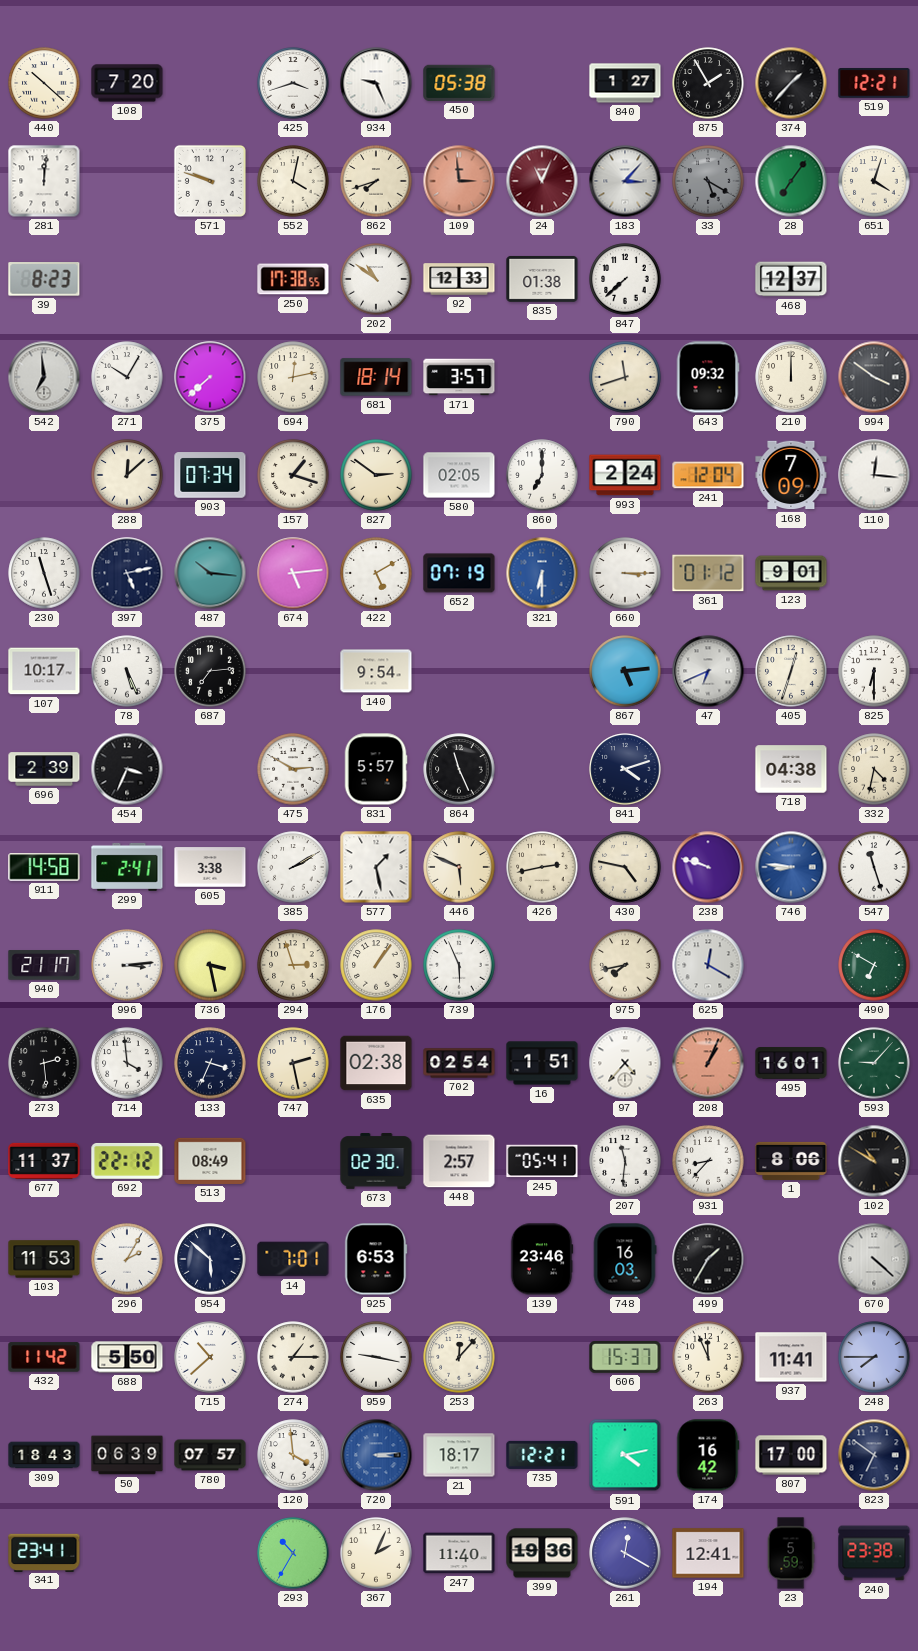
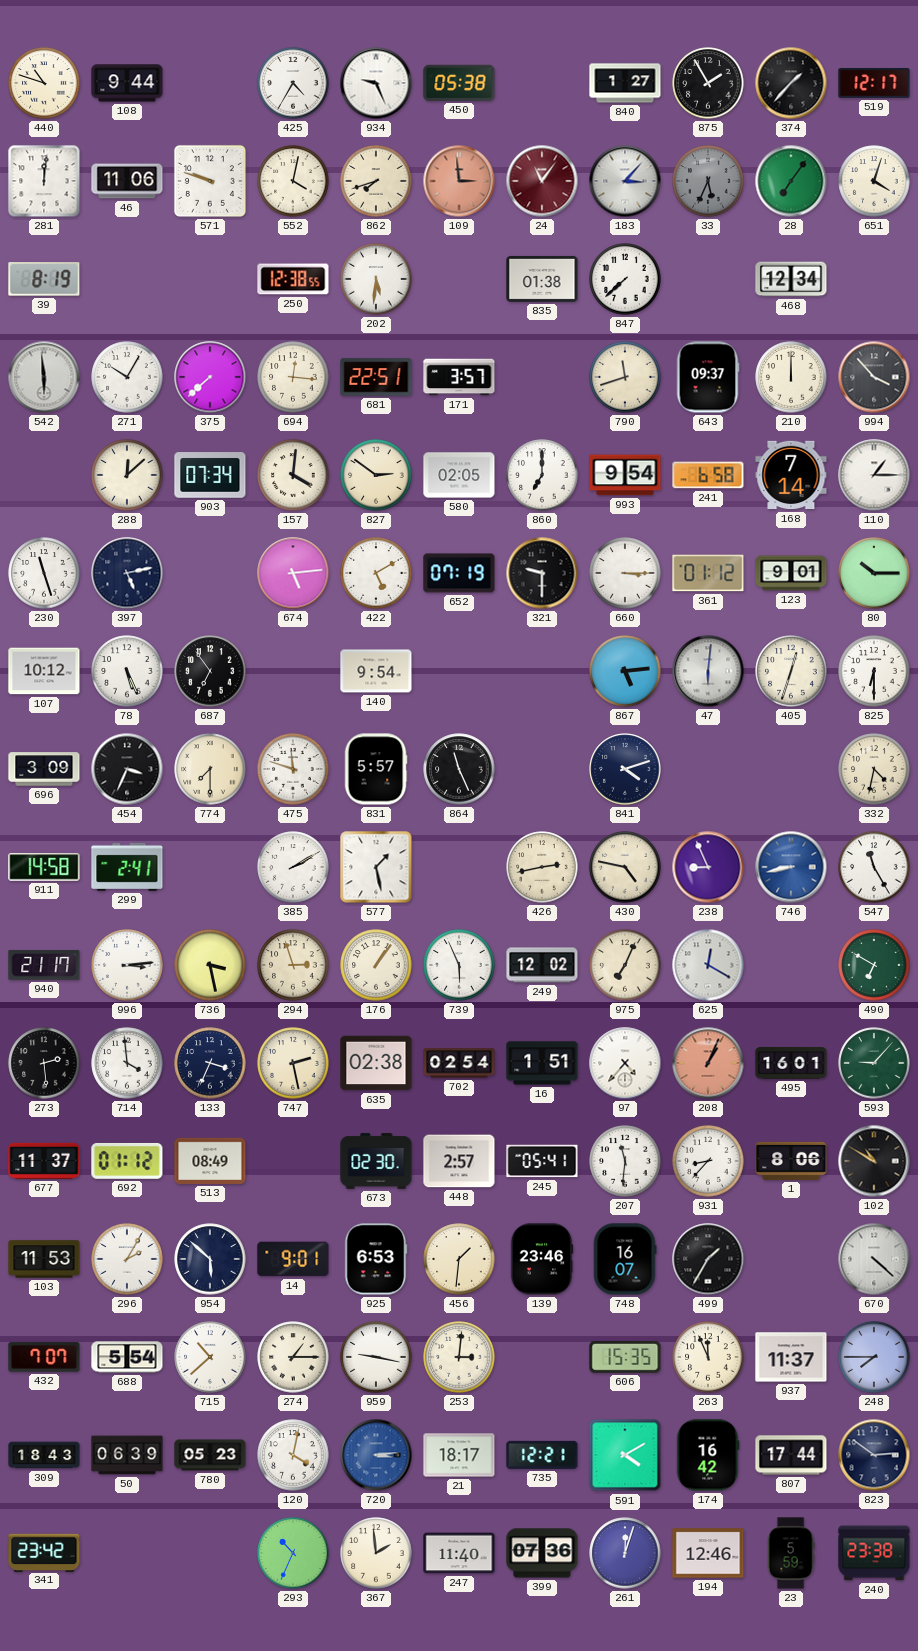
440: 10:22 -> 10:48 (44, 83)
108: 7:20 -> 9:44 (127, 83)
425: 3:42 -> 4:35 (293, 83)
519: 12:21 -> 12:17 (874, 83)
46: none -> 11:06 (127, 181)
24: 11:04 -> 11:06 (542, 181)
33: 5:20 -> 5:34 (708, 181)
39: 8:23 -> 8:19 (44, 279)
250: 17:38 -> 12:38 (293, 279)
202: 10:51 -> 5:31 (376, 279)
92: 12:33 -> none (459, 279)
468: 12:37 -> 12:34 (791, 279)
542: 6:59 -> 5:59 (44, 377)
694: 12:13 -> 12:16 (293, 377)
681: 18:14 -> 22:51 (376, 377)
643: 09:32 -> 09:37 (708, 377)
994: 3:51 -> 3:53 (874, 377)
157: 1:18 -> 4:01 (293, 475)
993: 2:24 -> 9:54 (625, 475)
241: 12:04 -> 6:58 (708, 475)
168: 7:09 -> 7:14 (791, 475)
110: 12:16 -> 1:15 (874, 475)
487: 10:16 -> none (210, 573)
321: 6:30 -> 9:30 (542, 573)
321 dial: blue -> black (542, 573)
80: none -> 10:15 (874, 573)
107: 10:17 -> 10:12 (44, 671)
687: 7:14 -> 6:54 (210, 671)
47: 6:41 -> 6:01 (708, 671)
696: 2:39 -> 3:09 (44, 769)
774: none -> 7:30 (210, 769)
475: 2:50 -> 11:48 (293, 769)
718: 04:38 -> none (791, 769)
605: 3:38 -> none (210, 867)
446: 5:49 -> none (459, 867)
238: 9:48 -> 8:56 (708, 867)
746: 8:46 -> 8:43 (791, 867)
547: 11:27 -> 11:25 (874, 867)
249: none -> 12:02 (542, 965)
975: 7:43 -> 7:04 (625, 965)
692: 22:12 -> 01:12 (127, 1161)
14: 7:01 -> 9:01 (293, 1259)
456: none -> 1:31 (459, 1259)
748: 16:03 -> 16:07 (625, 1259)
432: 11:42 -> 7:07 (44, 1357)
688: 5:50 -> 5:54 (127, 1357)
253: 12:07 -> 3:01 (459, 1357)
606: 15:37 -> 15:35 (625, 1358)
937: 11:41 -> 11:37 (791, 1357)
780: 07:57 -> 05:23 (210, 1455)
120: 3:59 -> 4:02 (293, 1455)
591: 4:13 -> 4:10 (625, 1455)
807: 17:00 -> 17:44 (791, 1455)
823: 6:51 -> 2:51 (874, 1455)
341: 23:41 -> 23:42 (44, 1552)
293: 10:35 -> 10:34 (293, 1553)
367: 2:04 -> 1:59 (376, 1553)
399: 19:36 -> 07:36 (542, 1553)
261: 12:20 -> 12:03 (625, 1553)
194: 12:41 -> 12:46 (708, 1553)
